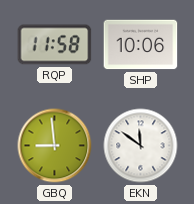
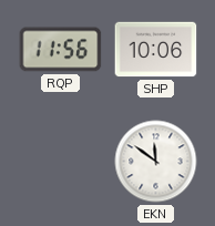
RQP: 11:58 -> 11:56 (61, 50)
GBQ: 8:59 -> none (55, 146)
